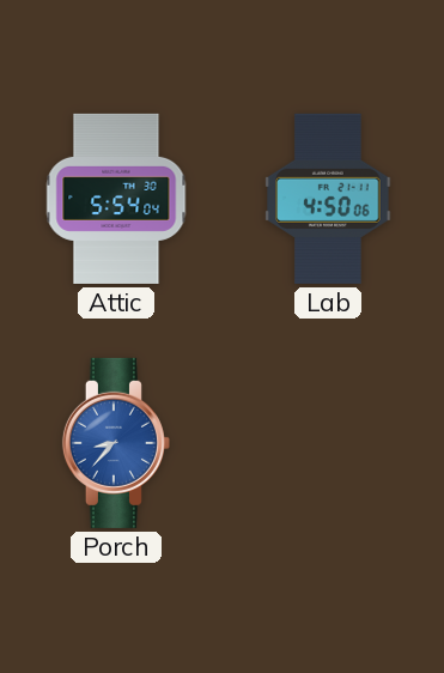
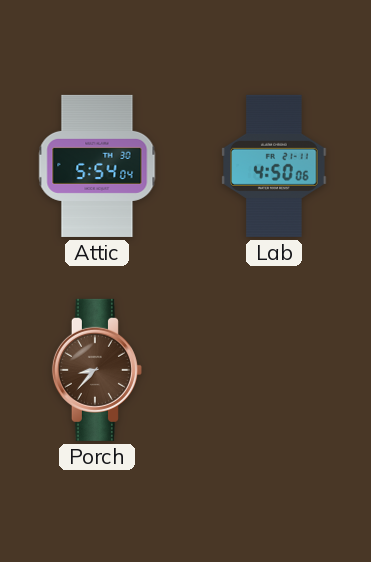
Porch dial: blue -> brown (97, 370)
